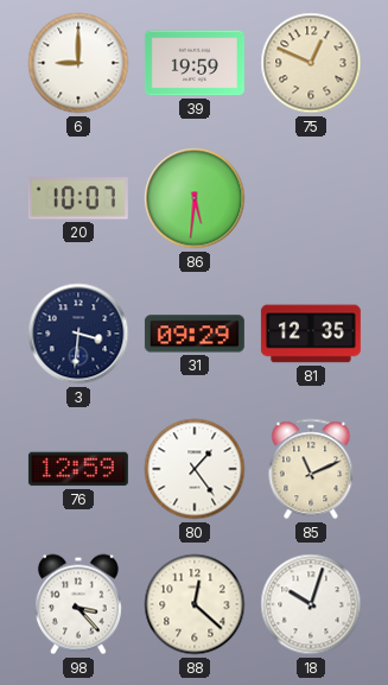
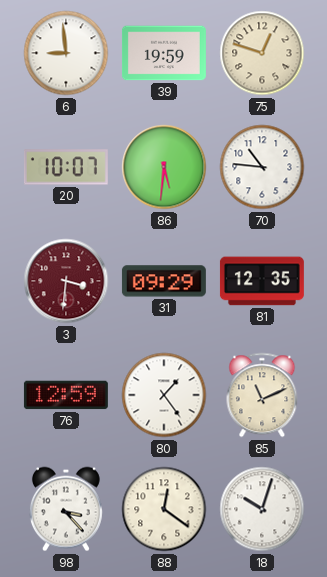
6: 9:00 -> 8:59 (66, 53)
75: 12:49 -> 12:48 (262, 53)
70: none -> 10:46 (262, 167)
3 dial: navy -> burgundy (66, 281)
88: 12:22 -> 12:21 (164, 509)
